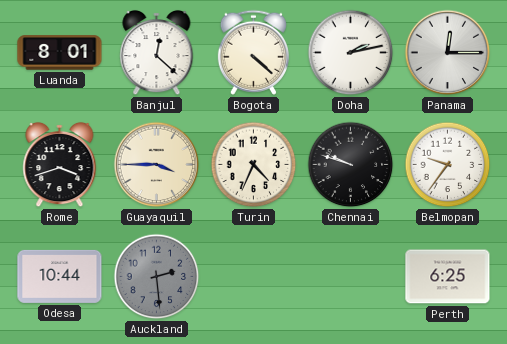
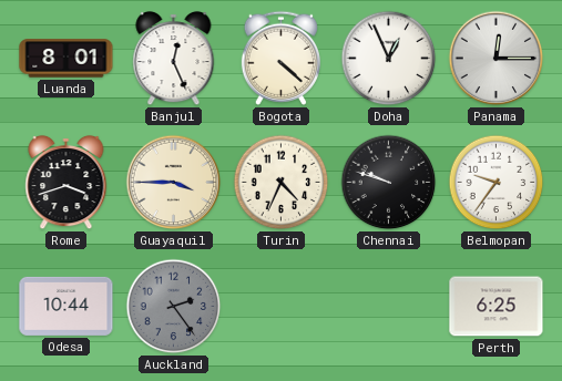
Banjul: 12:22 -> 12:26 (174, 59)
Doha: 2:13 -> 12:56 (389, 59)
Auckland: 2:29 -> 2:24 (174, 307)
